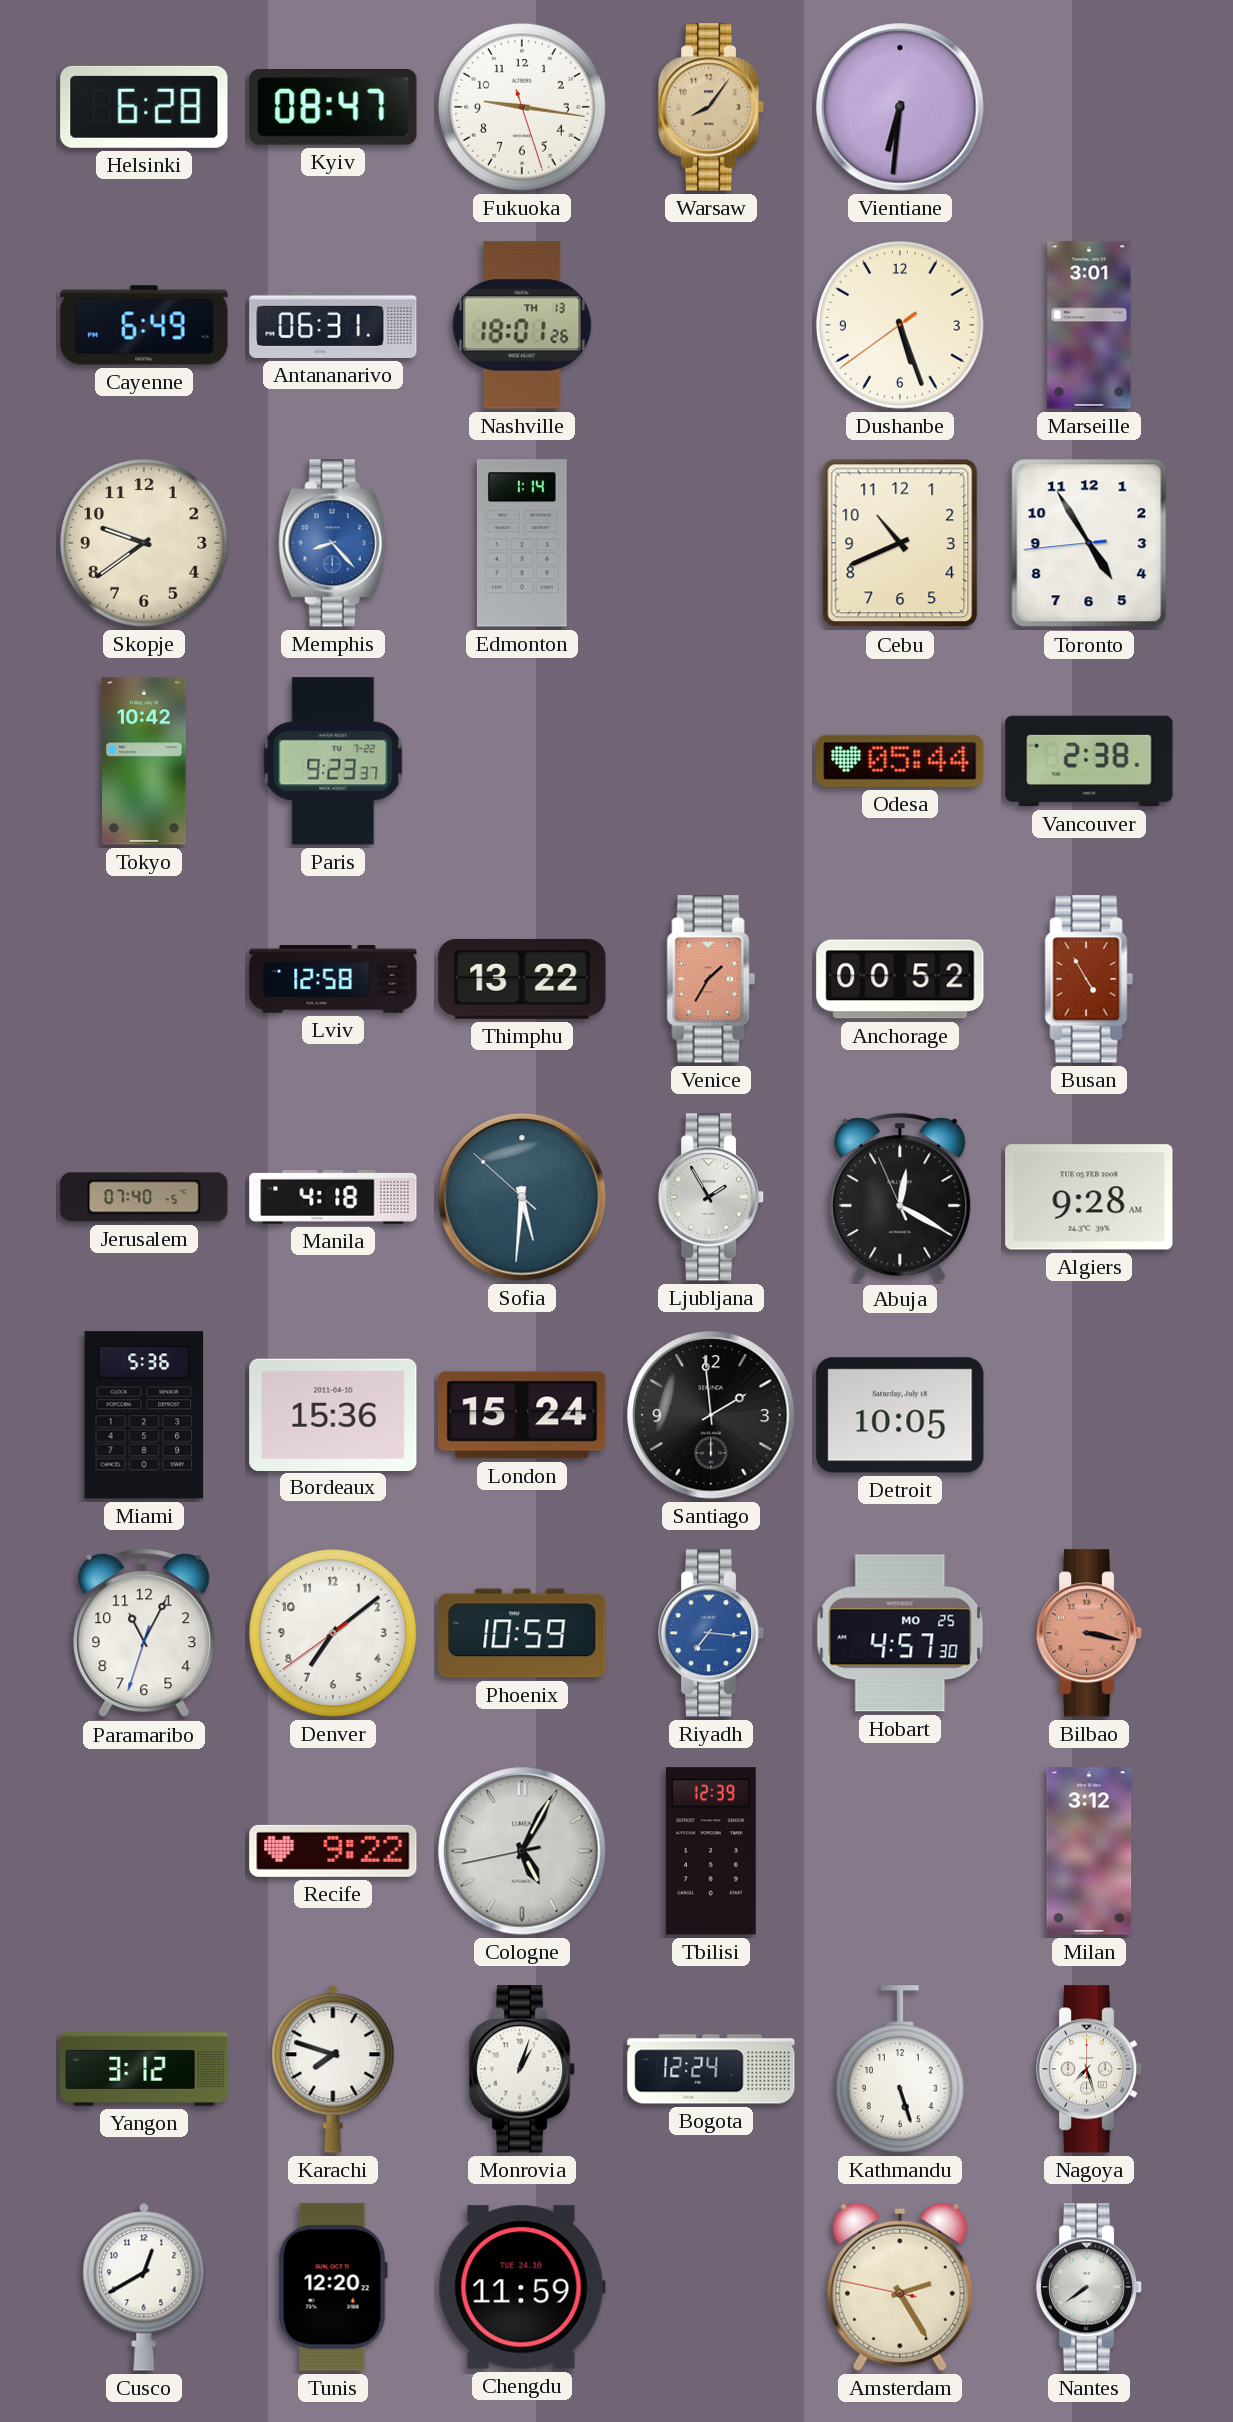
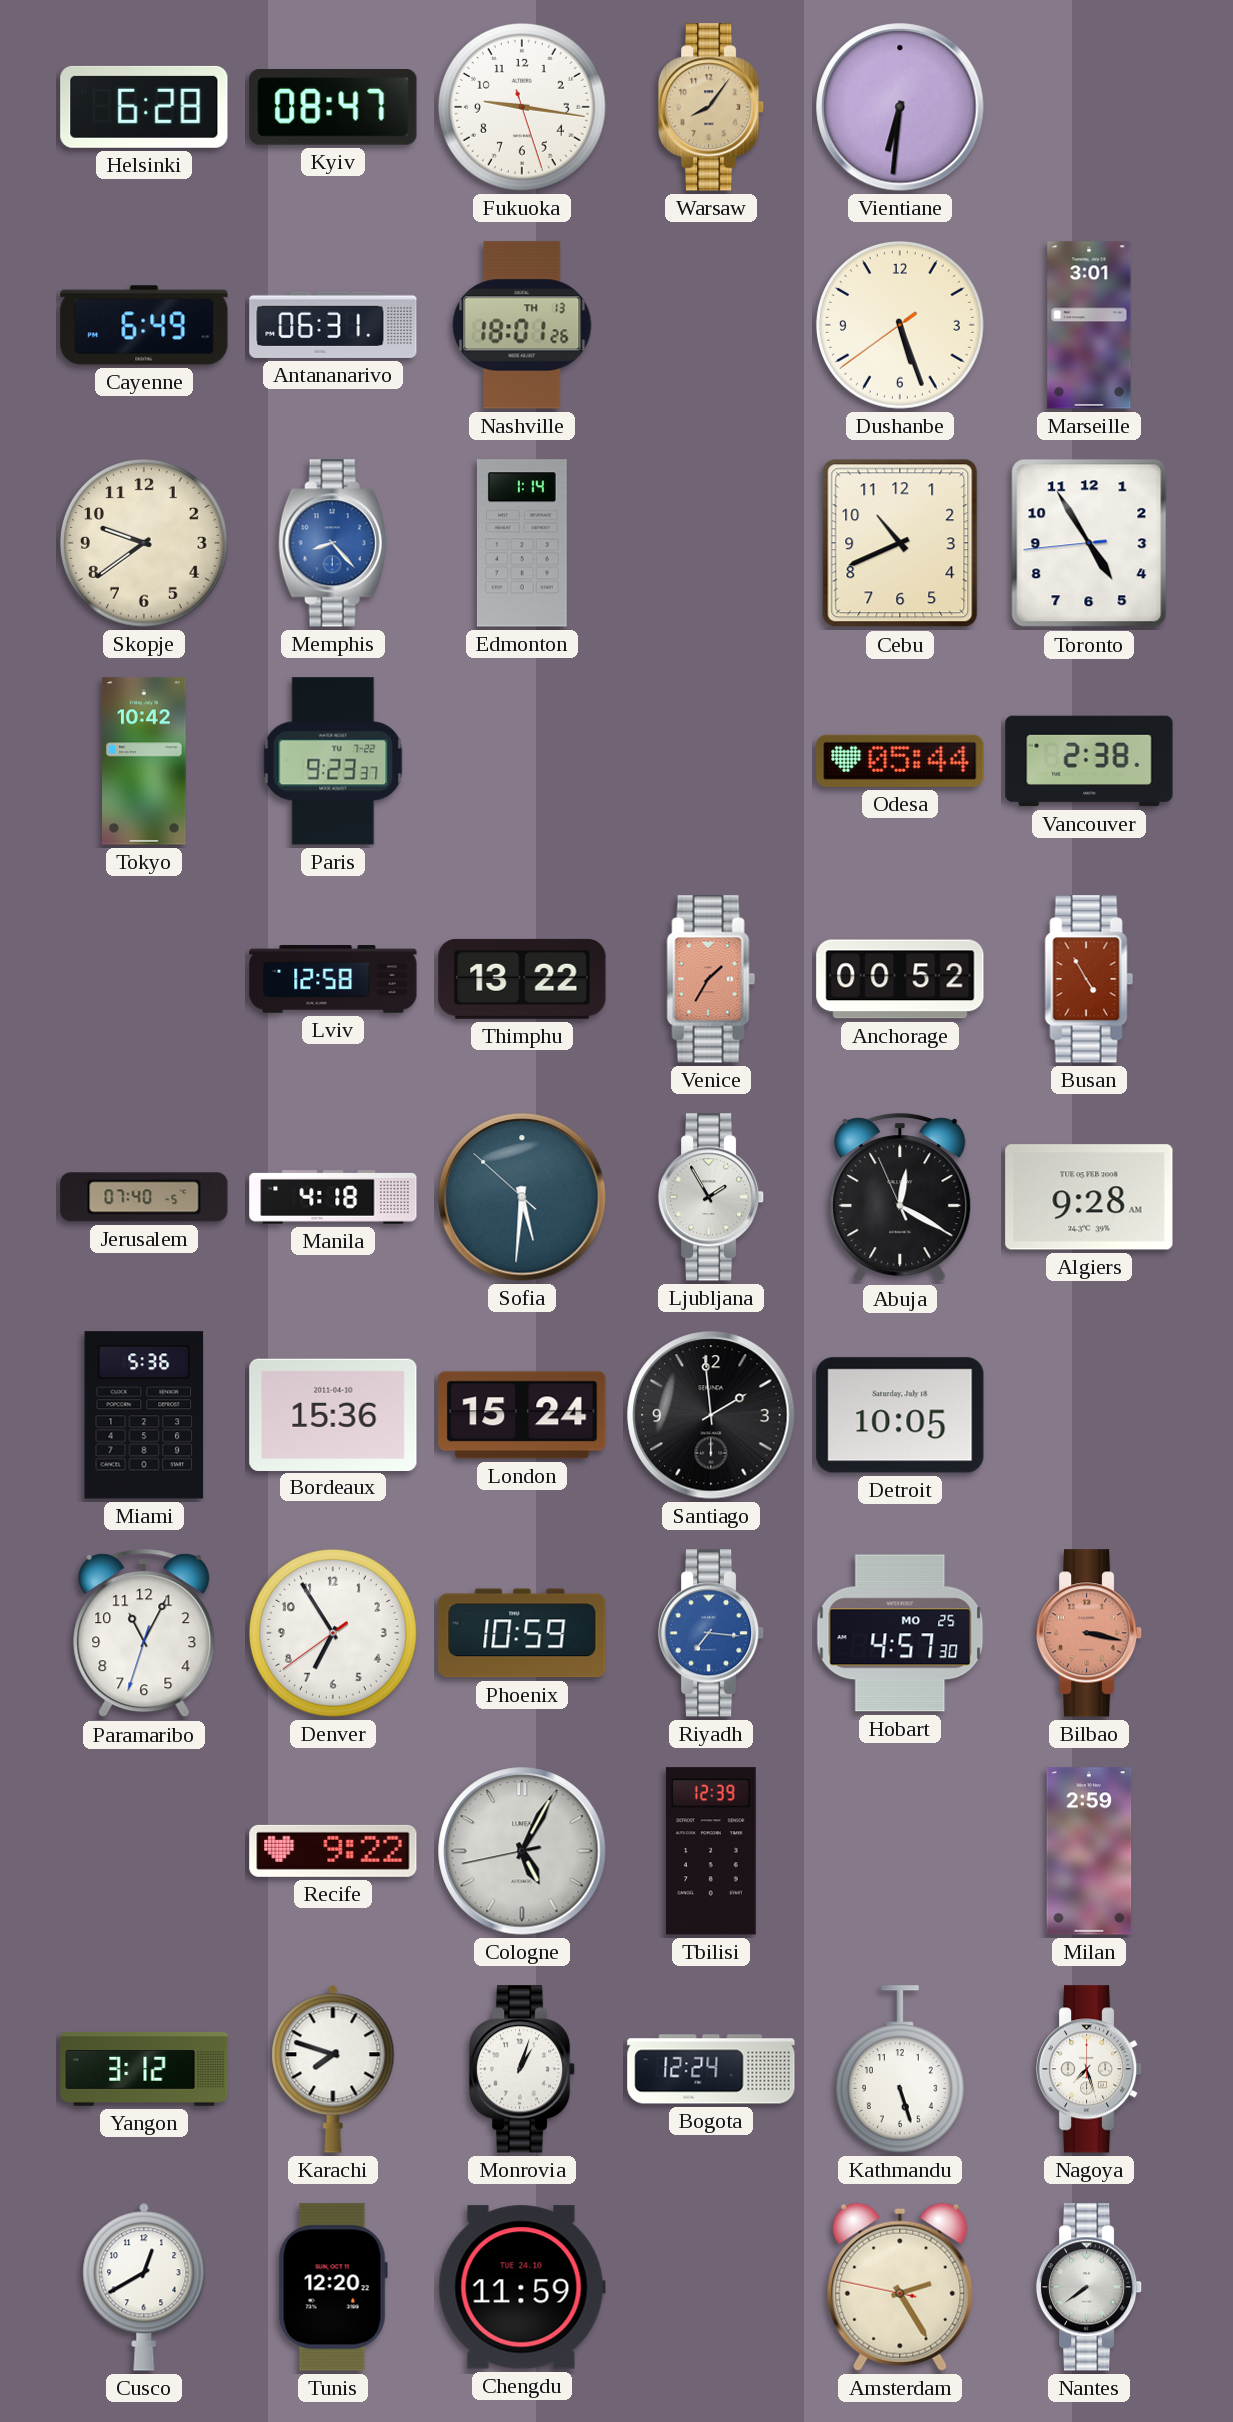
Denver: 7:08 -> 6:54 (333, 1633)
Milan: 3:12 -> 2:59 (1089, 1851)
